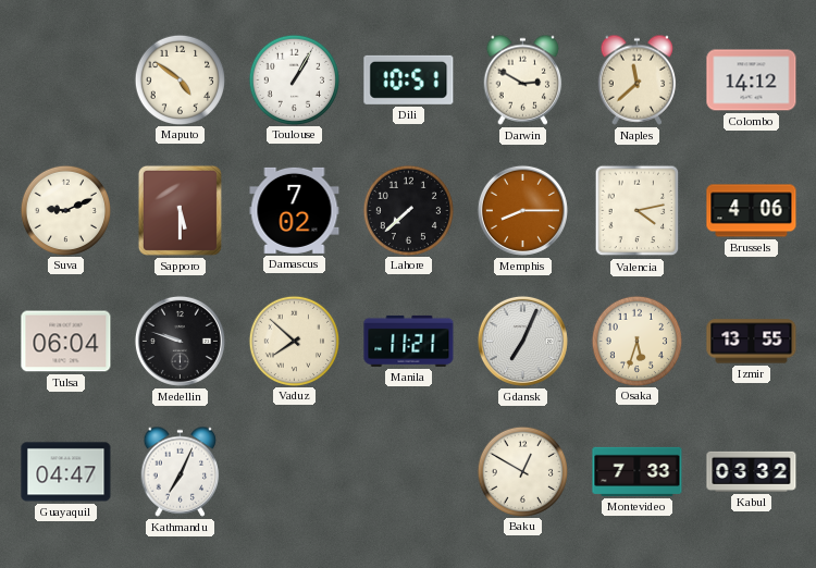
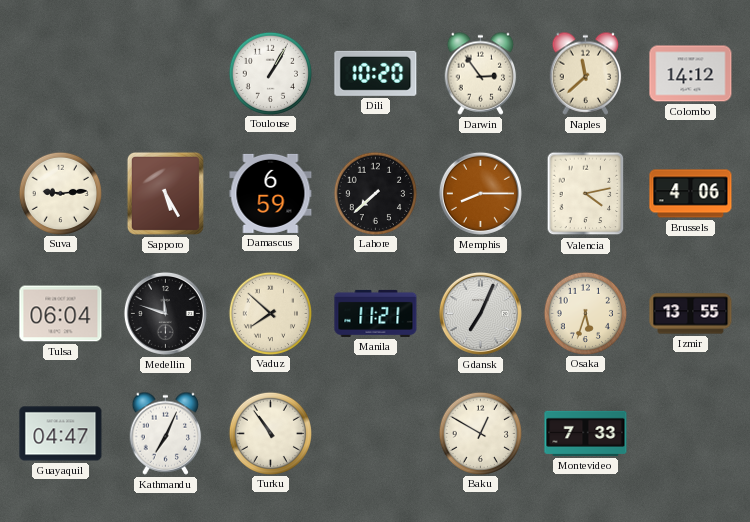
Maputo: 4:51 -> none (180, 79)
Dili: 10:51 -> 10:20 (376, 73)
Darwin: 2:50 -> 2:54 (481, 73)
Suva: 9:11 -> 9:14 (60, 193)
Sapporo: 5:30 -> 5:25 (165, 193)
Damascus: 7:02 -> 6:59 (271, 193)
Medellin: 9:48 -> 11:48 (165, 313)
Turku: none -> 10:54 (270, 433)
Kabul: 03:32 -> none (752, 471)
